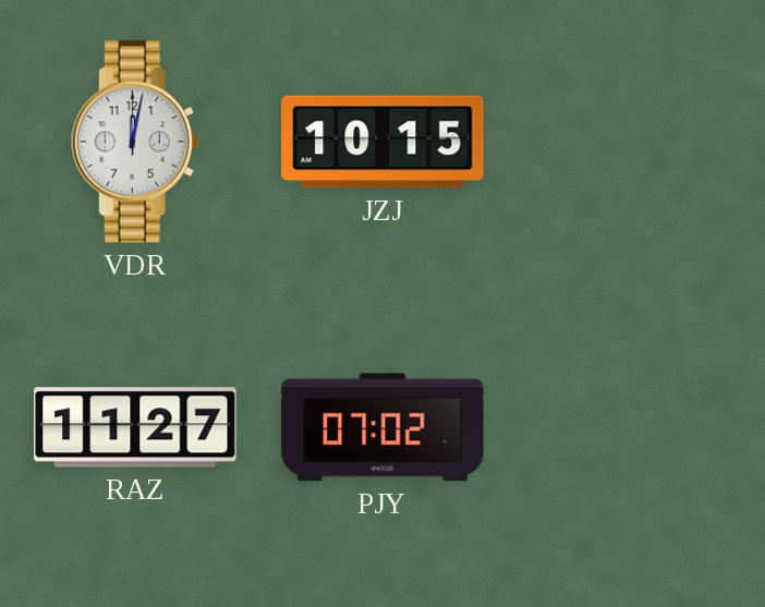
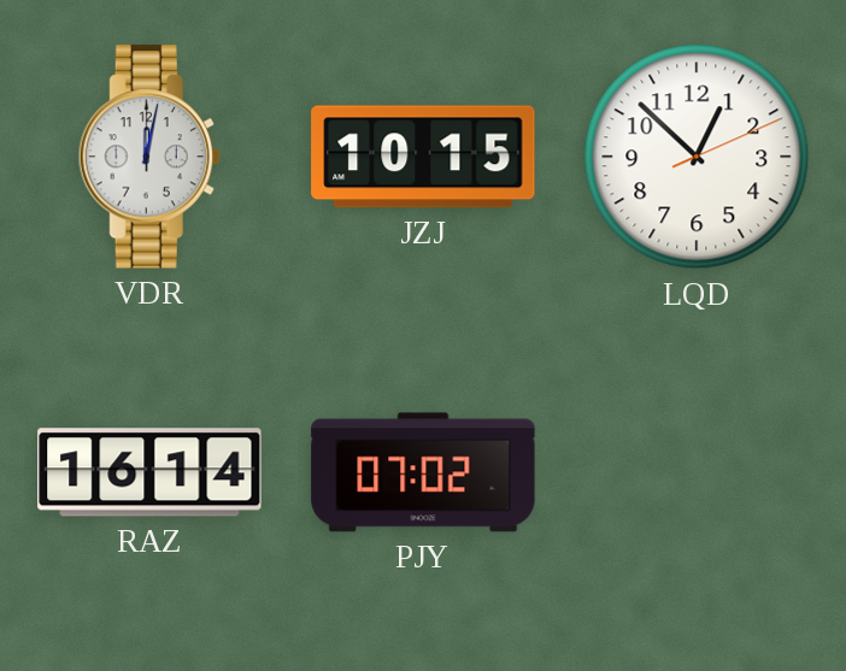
LQD: none -> 12:52 (697, 157)
RAZ: 11:27 -> 16:14 (149, 472)
